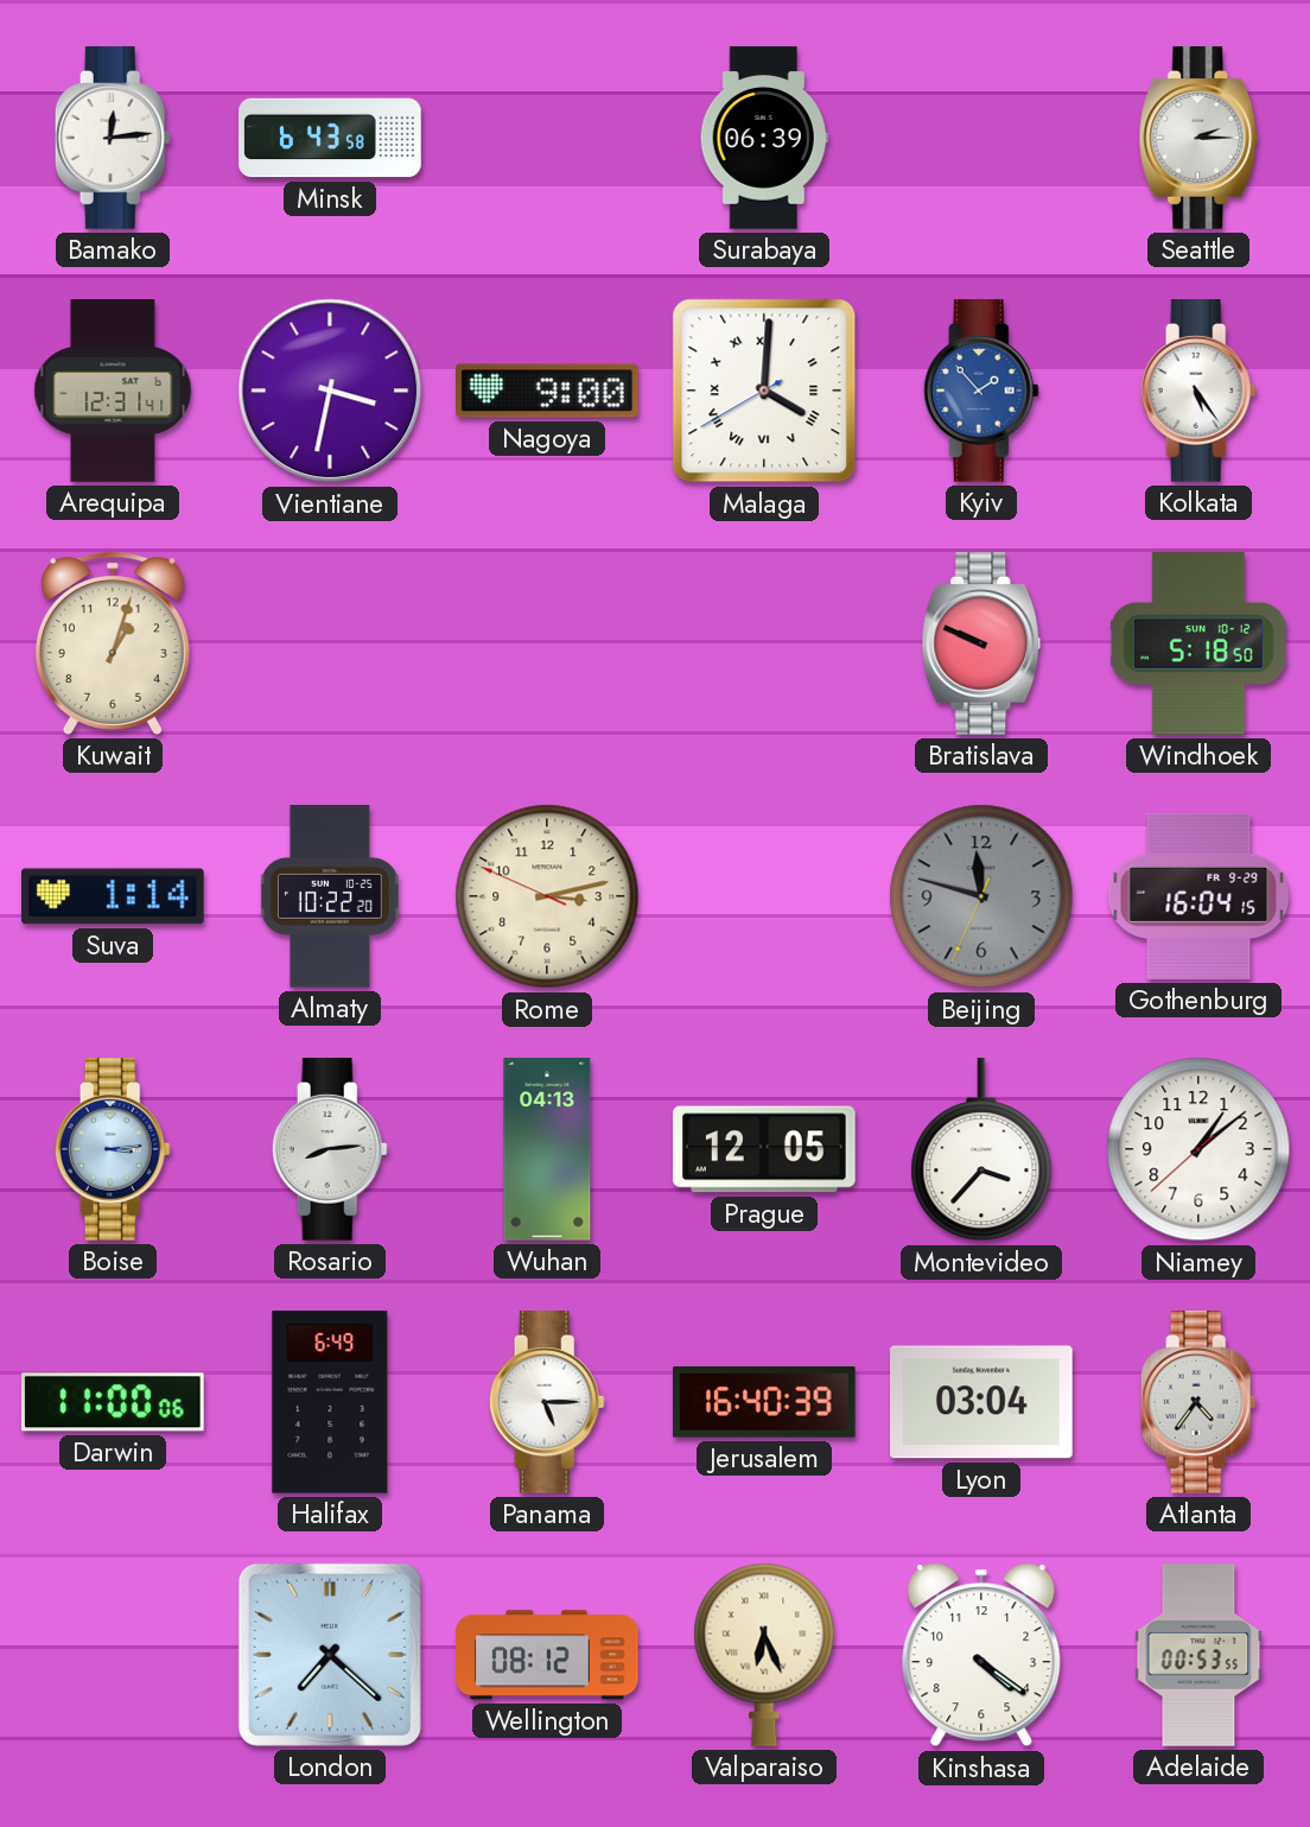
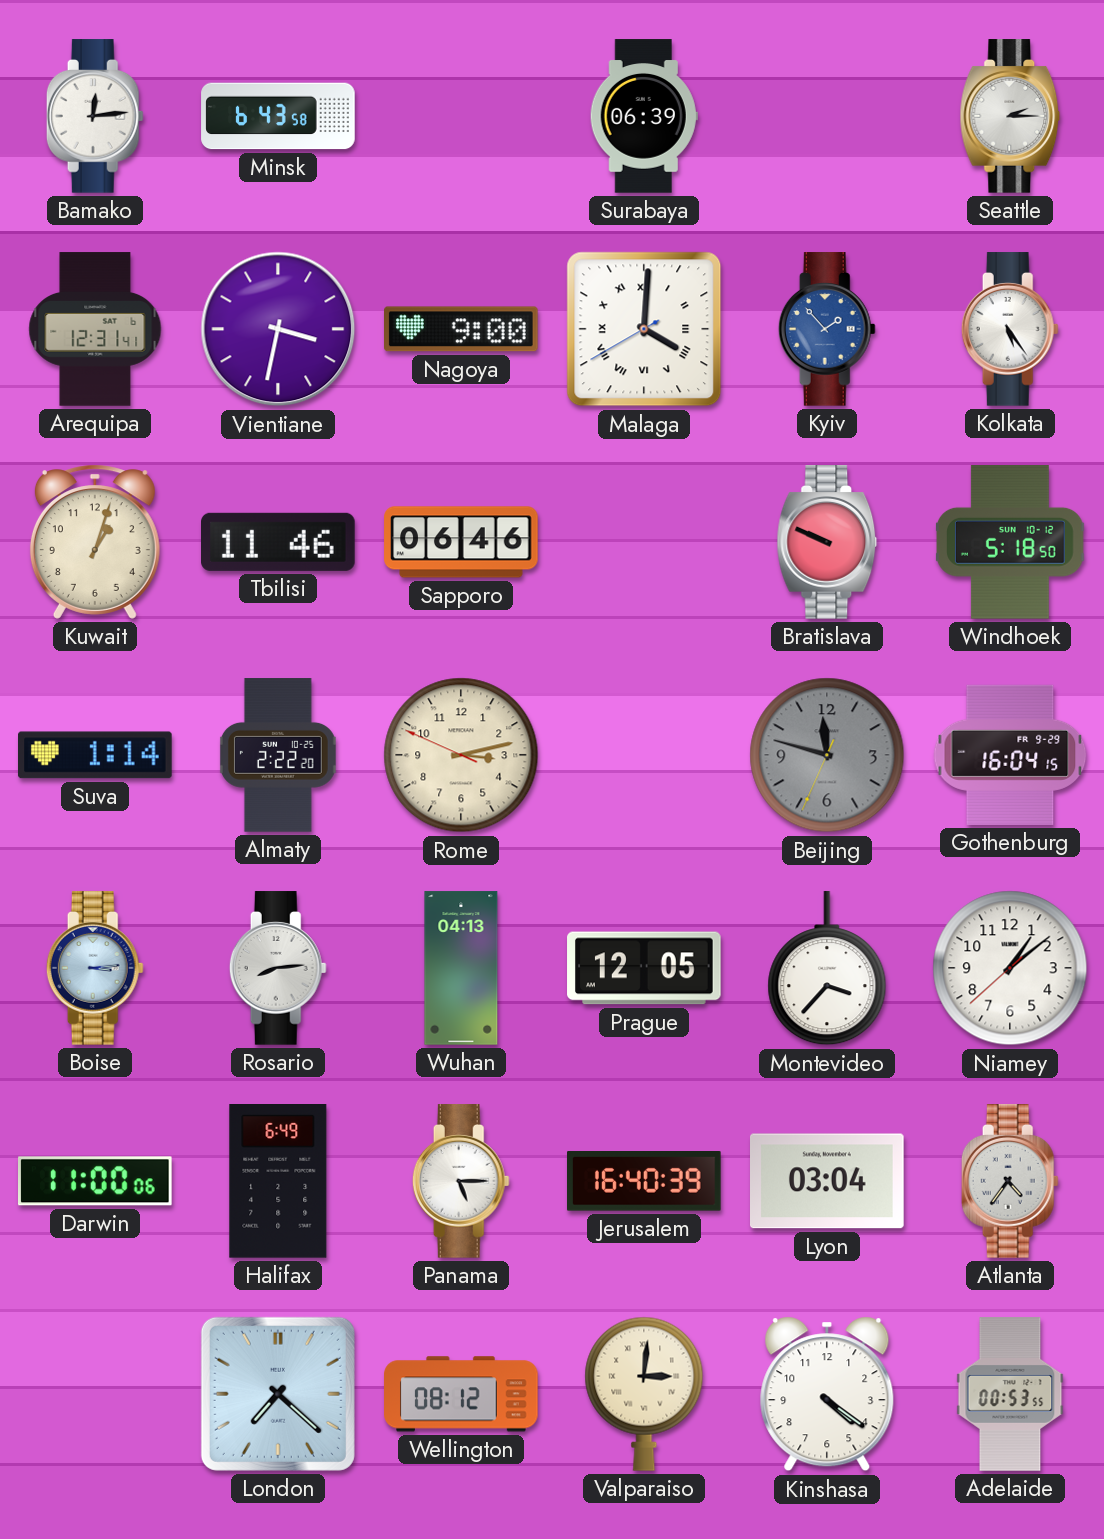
Tbilisi: none -> 11:46 (279, 542)
Sapporo: none -> 06:46 (461, 542)
Almaty: 10:22 -> 2:22 (278, 755)
Valparaiso: 6:26 -> 3:01 (644, 1394)
